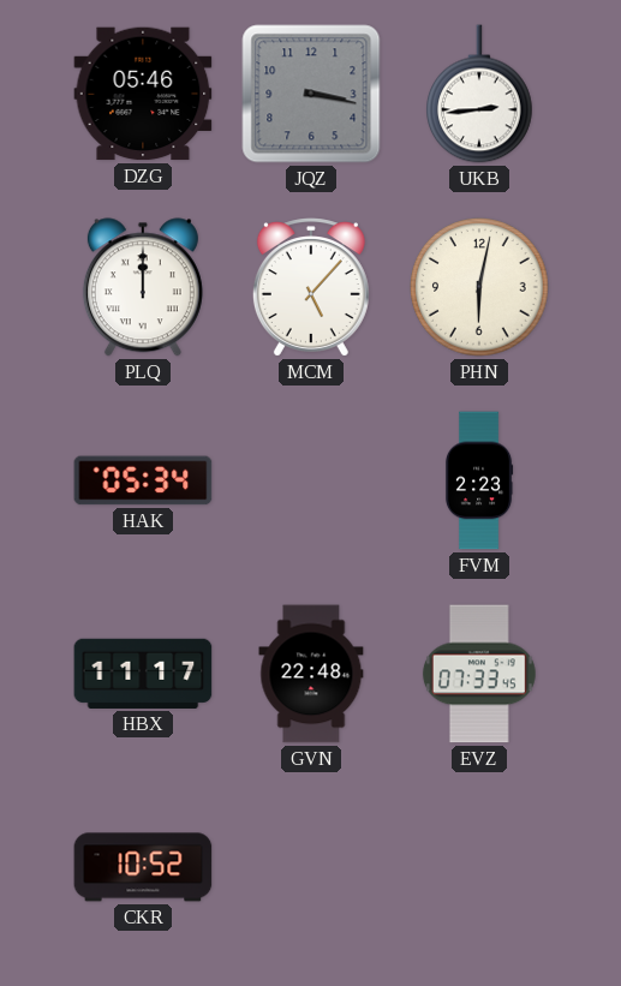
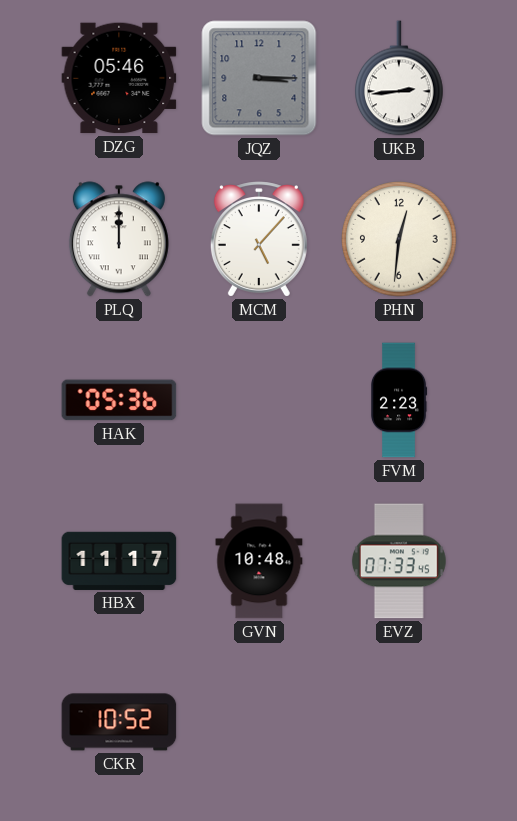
JQZ: 3:17 -> 3:15 (259, 78)
PHN: 6:02 -> 12:31 (399, 239)
HAK: 05:34 -> 05:36 (119, 400)
GVN: 22:48 -> 10:48 (259, 561)
